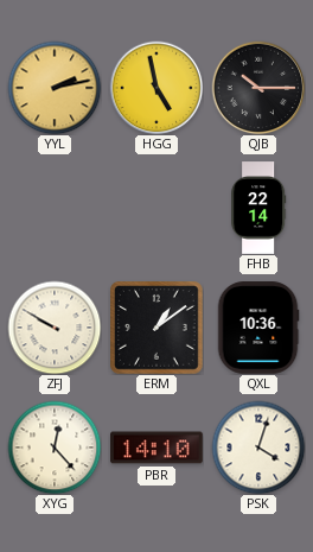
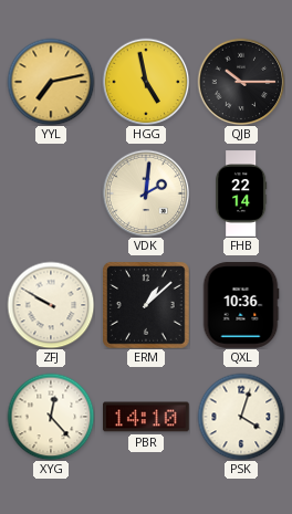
YYL: 2:13 -> 7:13 (51, 82)
VDK: none -> 2:01 (146, 193)
ERM: 1:09 -> 1:08 (147, 306)
